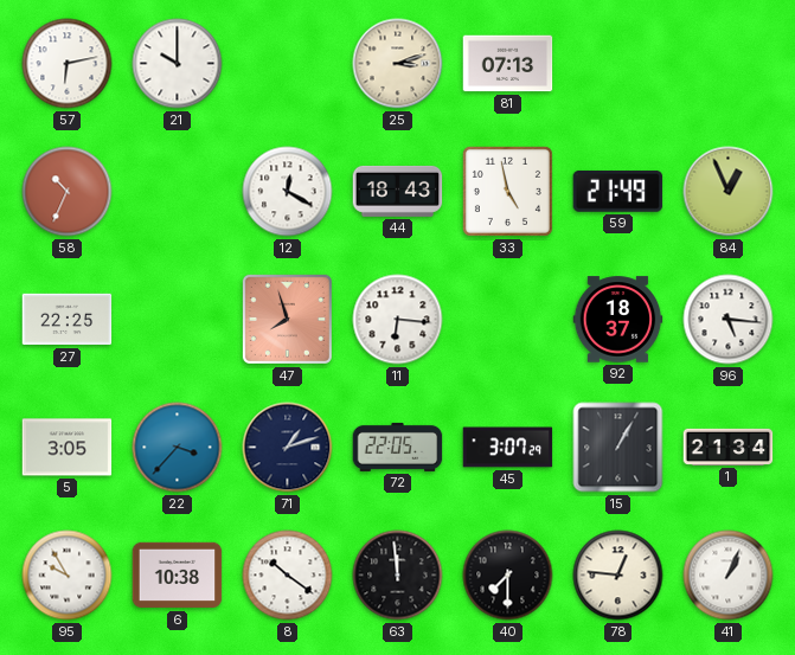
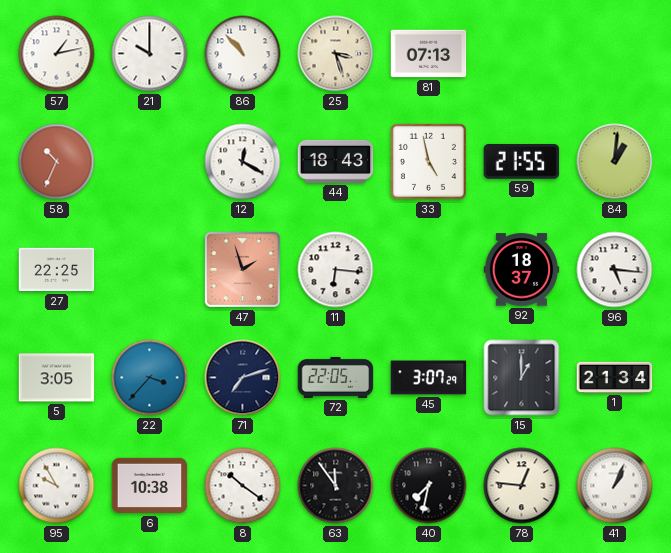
57: 6:13 -> 1:13 (57, 54)
86: none -> 10:53 (243, 54)
25: 3:12 -> 3:27 (336, 54)
59: 21:49 -> 21:55 (522, 161)
84: 12:56 -> 1:01 (615, 162)
47: 7:57 -> 1:57 (242, 269)
71: 1:12 -> 7:12 (243, 378)
15: 1:05 -> 1:00 (522, 378)
63: 11:59 -> 11:54 (336, 486)
40: 7:30 -> 7:32 (429, 486)
